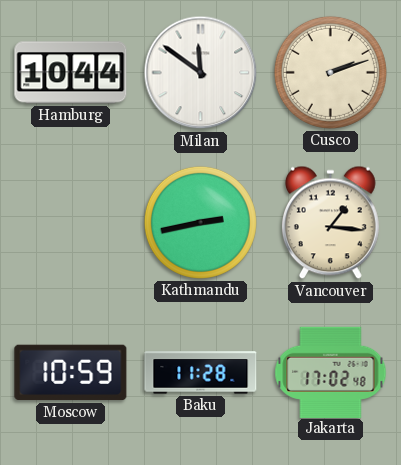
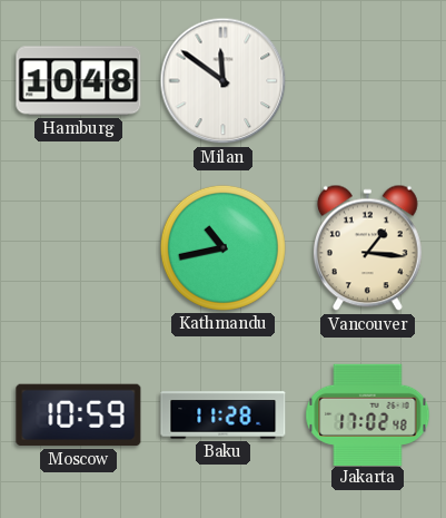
Hamburg: 10:44 -> 10:48 (79, 81)
Cusco: 2:12 -> none (330, 72)
Kathmandu: 2:43 -> 10:43 (222, 247)
